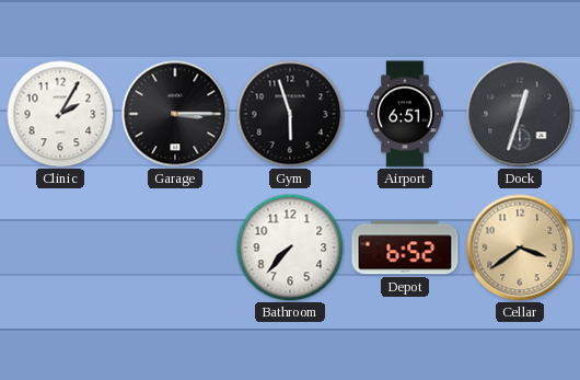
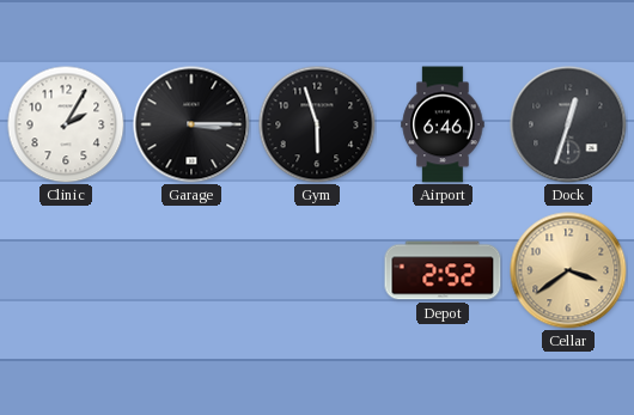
Airport: 6:51 -> 6:46 (443, 124)
Bathroom: 7:37 -> none (290, 247)
Depot: 6:52 -> 2:52 (443, 270)
